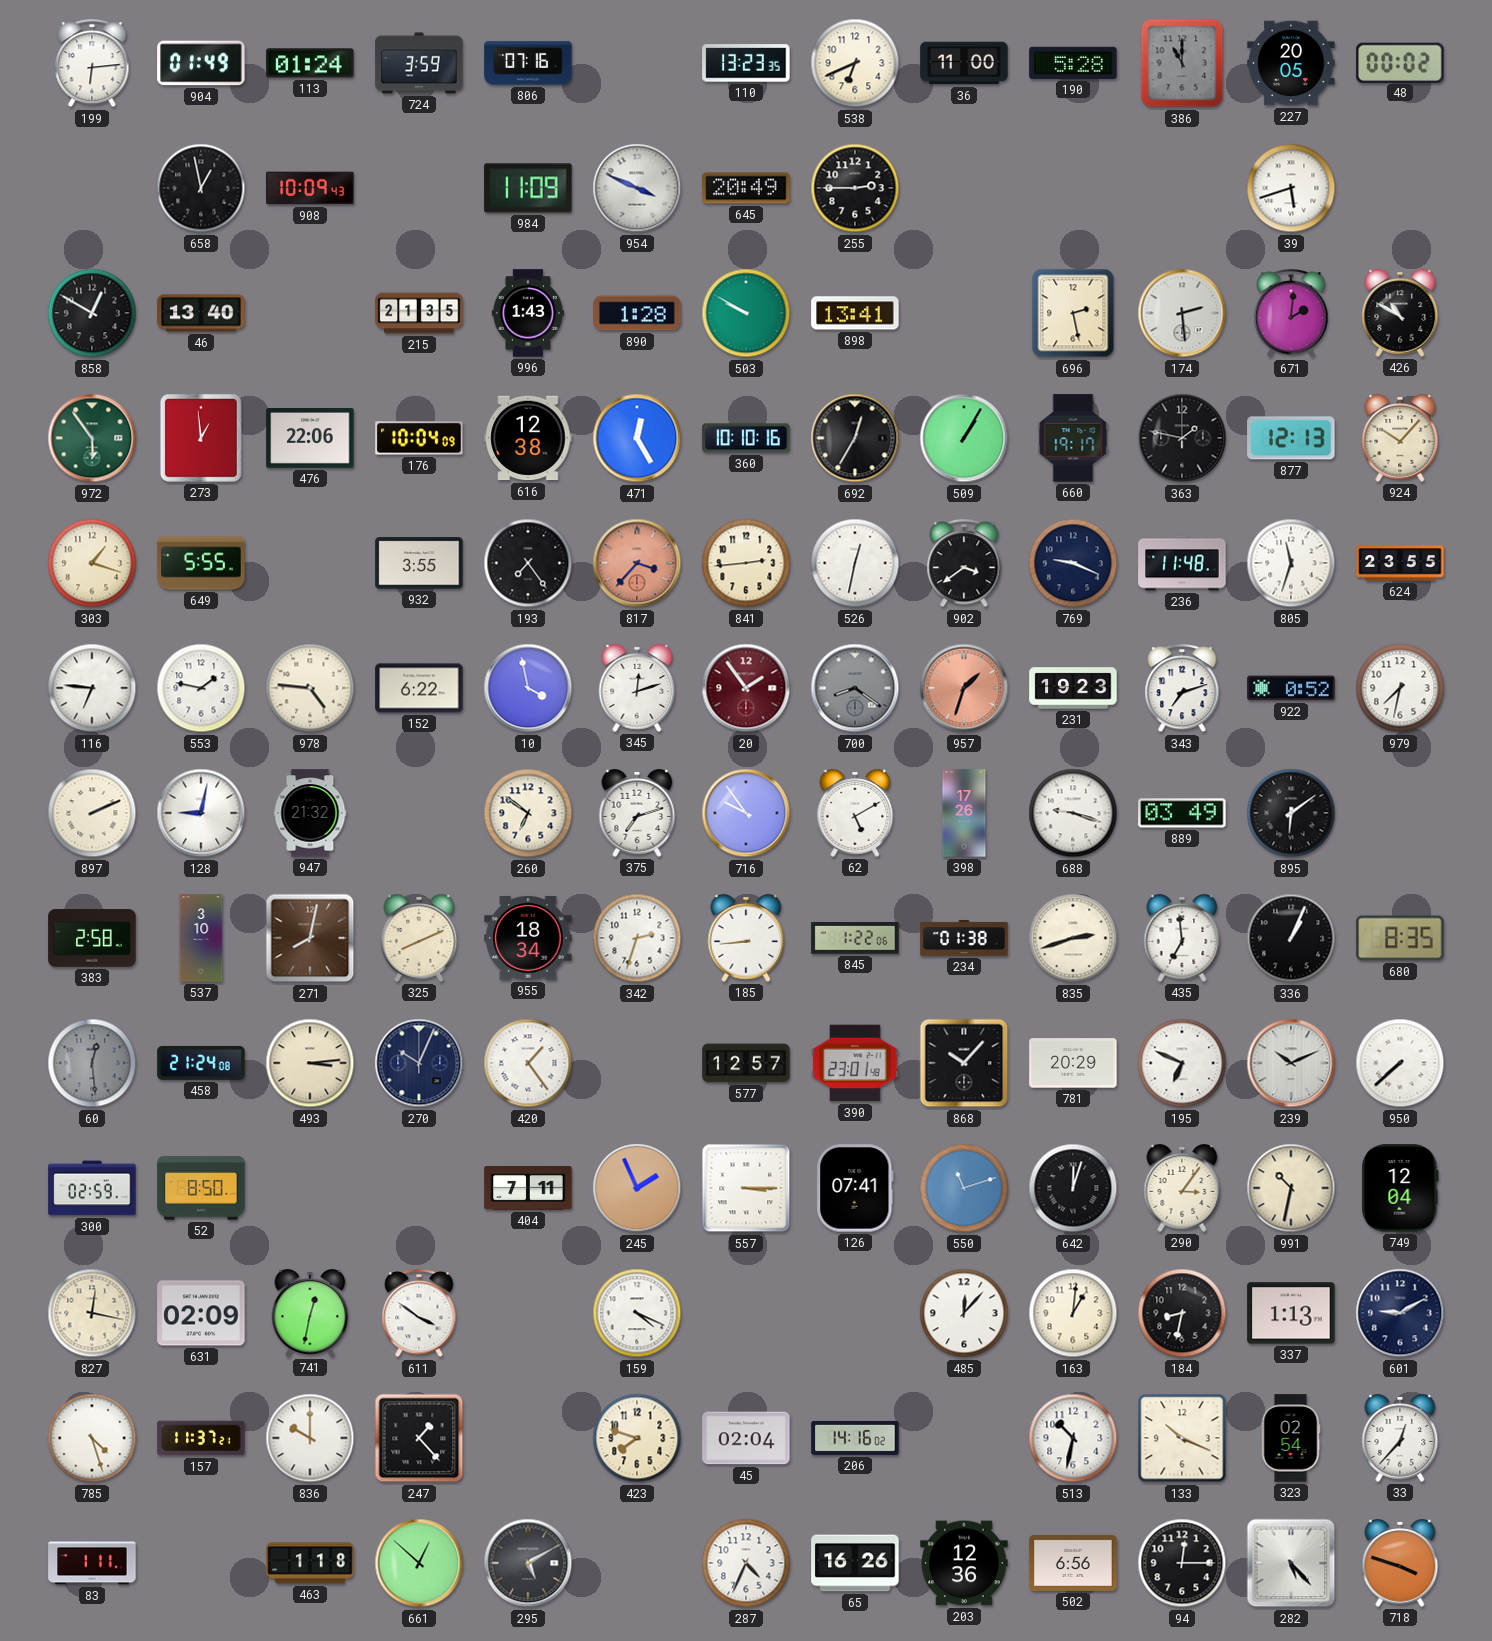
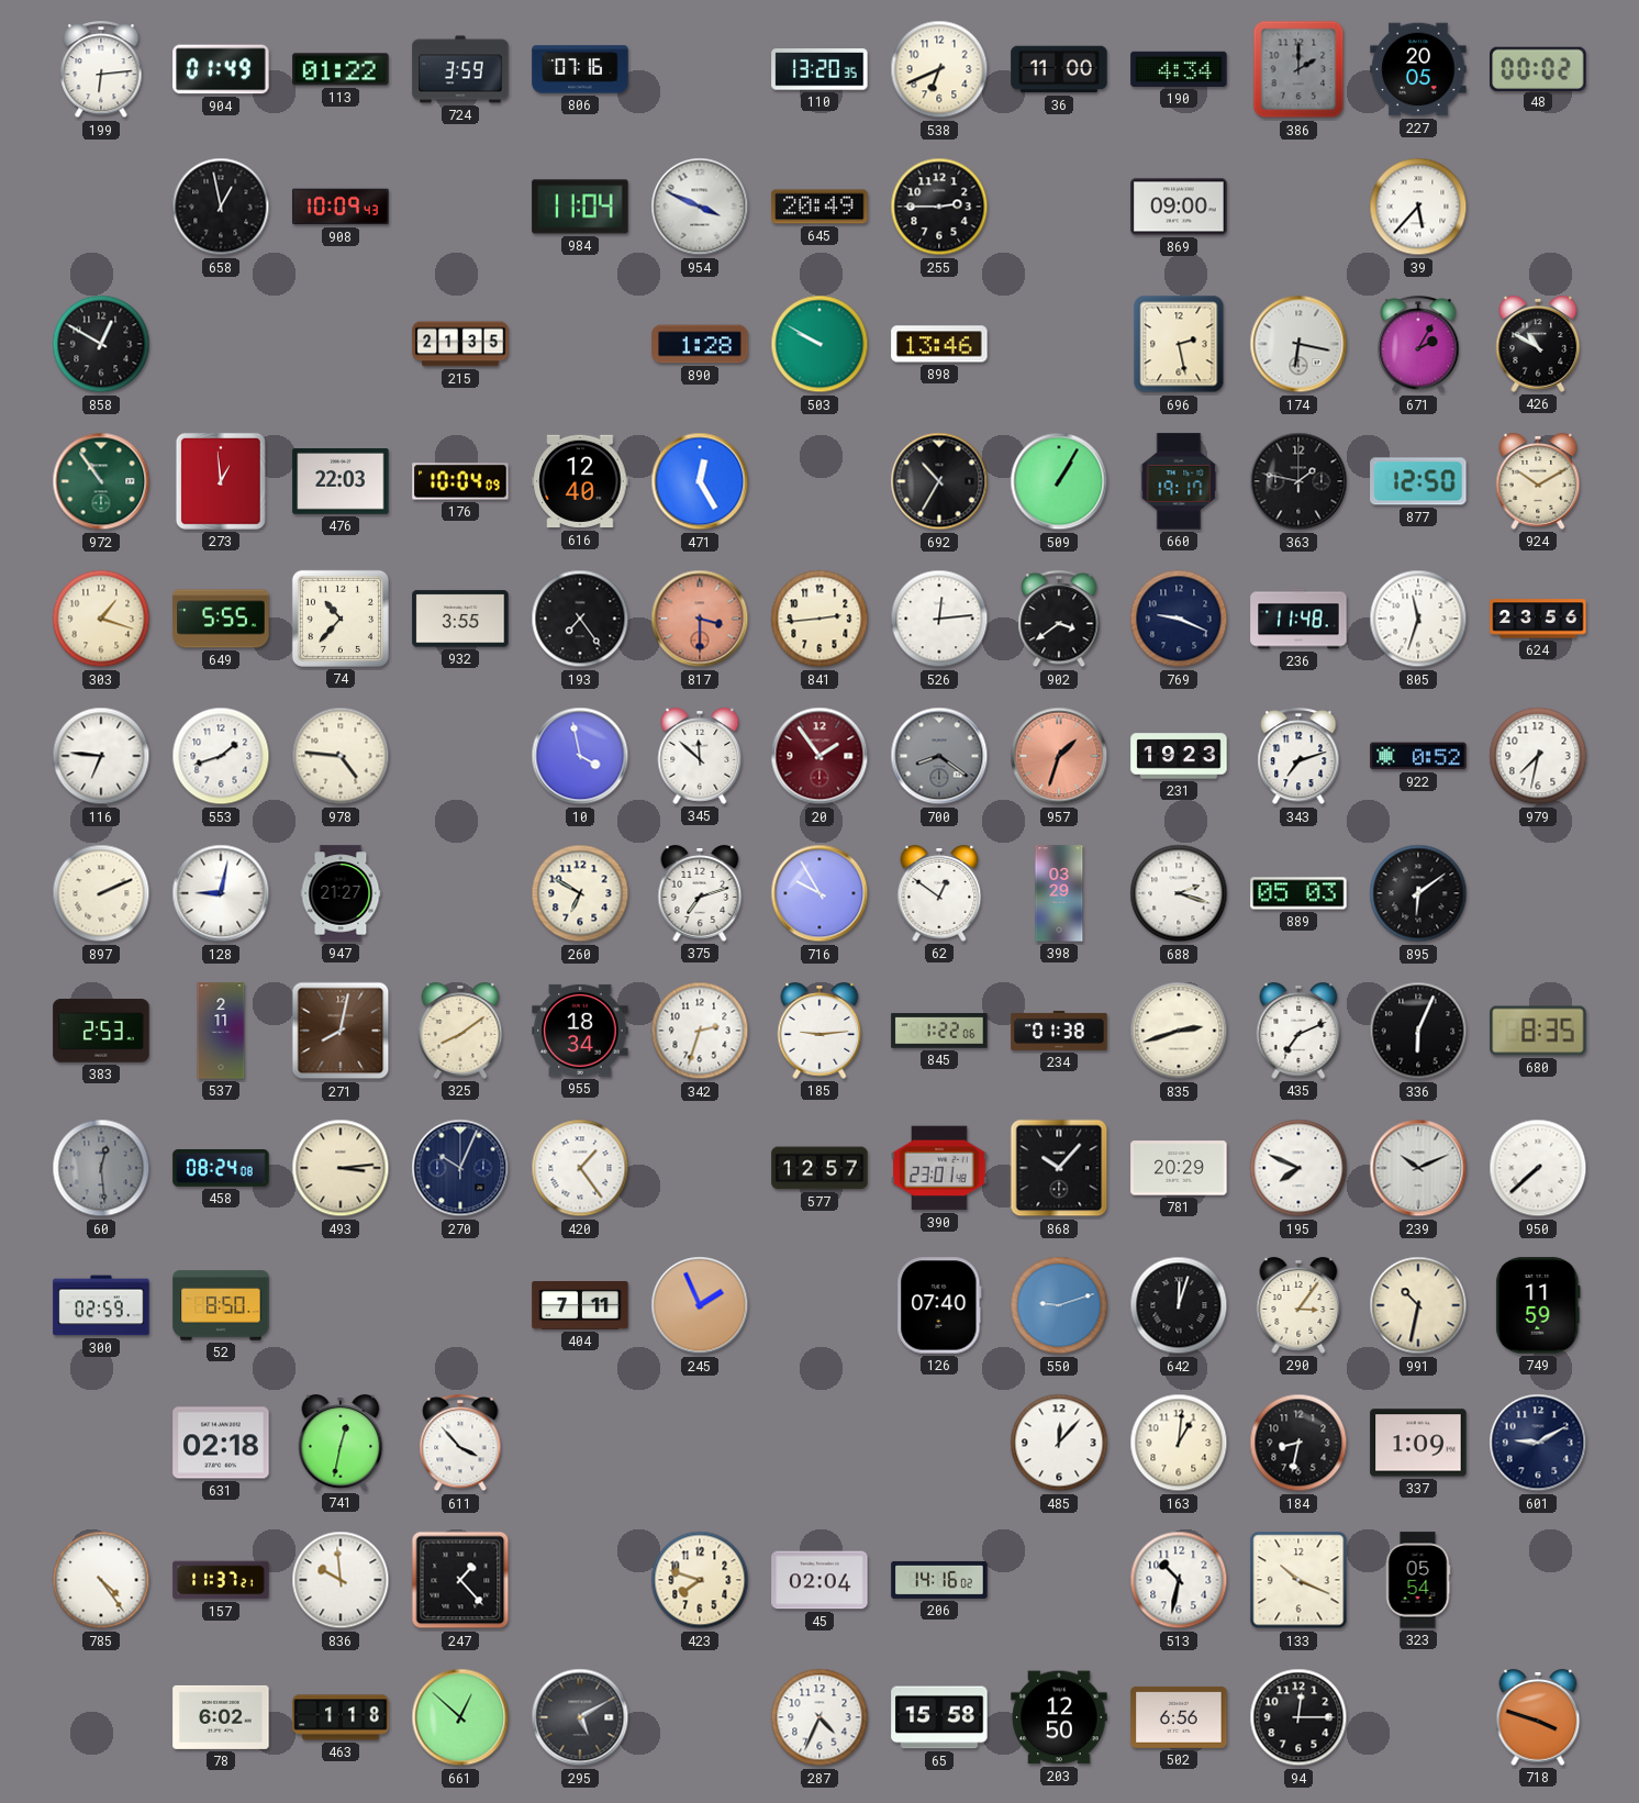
113: 01:24 -> 01:22 (341, 69)
110: 13:23 -> 13:20 (819, 69)
190: 5:28 -> 4:34 (1179, 69)
386: 11:00 -> 2:00 (1298, 69)
984: 11:09 -> 11:04 (580, 207)
869: none -> 09:00 (1179, 207)
39: 5:42 -> 5:37 (1418, 207)
46: 13:40 -> none (201, 313)
996: 1:43 -> none (528, 313)
898: 13:41 -> 13:46 (939, 344)
174: 2:29 -> 6:17 (1298, 344)
671: 2:01 -> 2:05 (1418, 345)
972: 5:54 -> 10:54 (101, 481)
476: 22:06 -> 22:03 (341, 482)
616: 12:38 -> 12:40 (580, 481)
360: 10:10 -> none (746, 438)
692: 12:35 -> 10:35 (939, 481)
877: 12:13 -> 12:50 (1418, 481)
924: 10:07 -> 10:10 (1538, 481)
74: none -> 10:37 (341, 619)
817: 3:37 -> 3:30 (700, 619)
526: 12:32 -> 12:14 (939, 619)
624: 23:55 -> 23:56 (1538, 619)
553: 1:47 -> 1:42 (221, 756)
152: 6:22 -> none (419, 688)
345: 12:12 -> 11:52 (700, 756)
947: 21:32 -> 21:27 (341, 893)
260: 6:51 -> 6:50 (580, 893)
716: 9:54 -> 9:55 (819, 893)
62: 5:10 -> 12:51 (939, 893)
398: 17:26 -> 03:29 (1059, 893)
688: 9:18 -> 2:18 (1179, 893)
889: 03:49 -> 05:03 (1298, 893)
383: 2:58 -> 2:53 (101, 1031)
537: 3:10 -> 2:11 (221, 1031)
325: 8:11 -> 8:09 (460, 1031)
185: 8:44 -> 9:14 (819, 1031)
435: 6:59 -> 7:11 (1298, 1031)
336: 1:04 -> 6:04 (1418, 1031)
458: 21:24 -> 08:24 (221, 1168)
195: 6:49 -> 7:49 (1298, 1168)
557: 3:15 -> none (746, 1188)
126: 07:41 -> 07:40 (939, 1305)
550: 11:12 -> 9:12 (1059, 1305)
749: 12:04 -> 11:59 (1538, 1305)
827: 12:17 -> none (92, 1313)
631: 02:09 -> 02:18 (221, 1443)
611: 3:51 -> 3:53 (460, 1444)
159: 4:19 -> none (637, 1313)
337: 1:13 -> 1:09 (1418, 1443)
785: 4:27 -> 4:24 (101, 1580)
836: 10:00 -> 9:59 (341, 1580)
323: 02:54 -> 05:54 (1418, 1580)
33: 12:37 -> none (1400, 1438)
83: 1:11 -> none (92, 1563)
78: none -> 6:02 (221, 1717)
65: 16:26 -> 15:58 (939, 1717)
203: 12:36 -> 12:50 (1059, 1717)
282: 5:23 -> none (1291, 1563)
